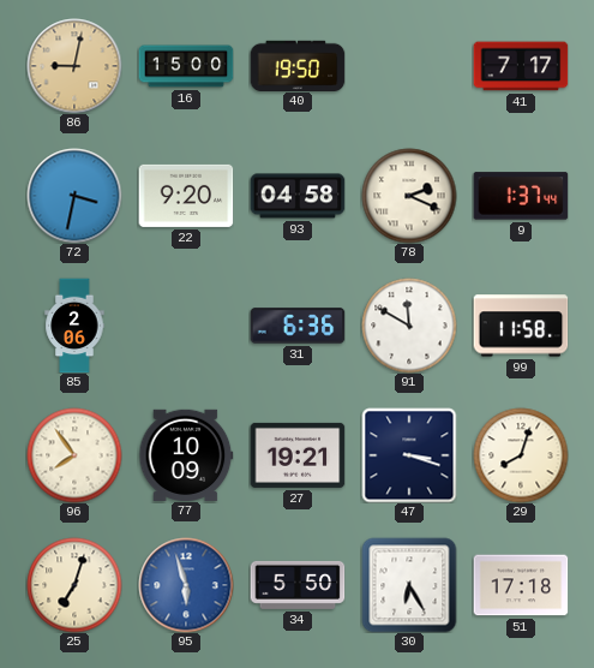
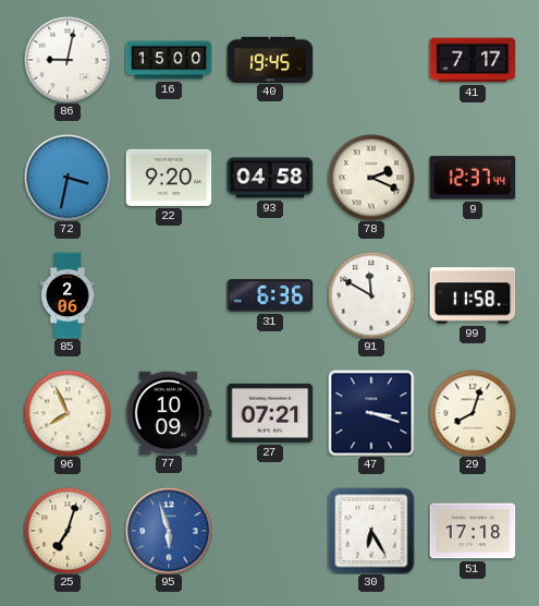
86 dial: champagne -> white (68, 60)
40: 19:50 -> 19:45 (270, 59)
9: 1:37 -> 12:37 (473, 178)
96: 7:54 -> 7:56 (68, 413)
27: 19:21 -> 07:21 (270, 413)
34: 5:50 -> none (298, 585)
